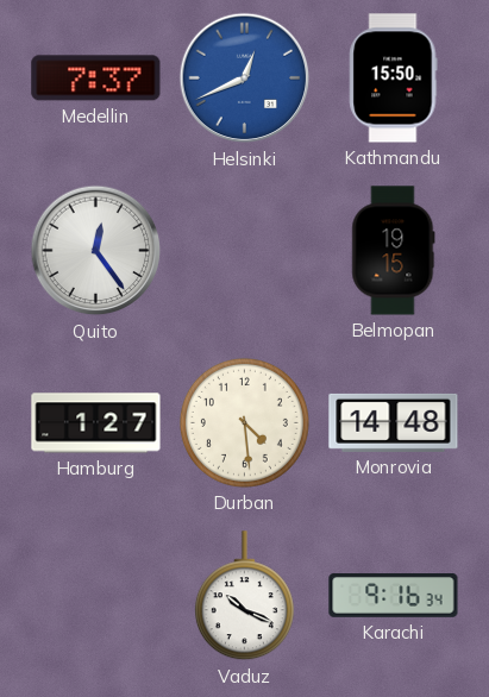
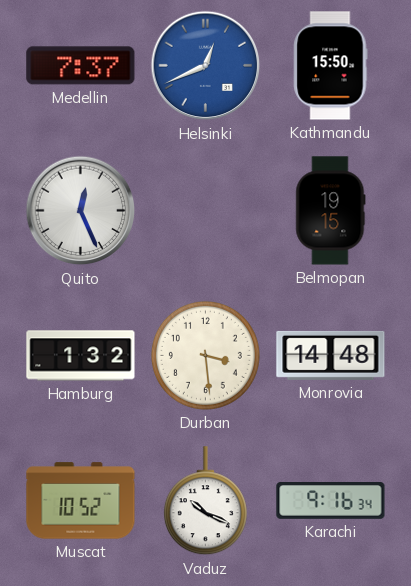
Quito: 12:24 -> 12:26 (81, 211)
Hamburg: 1:27 -> 1:32 (81, 356)
Durban: 4:29 -> 3:29 (205, 355)
Muscat: none -> 10:52 (81, 501)
